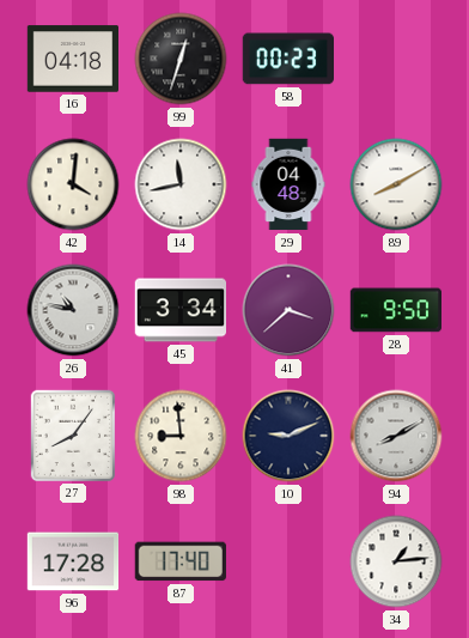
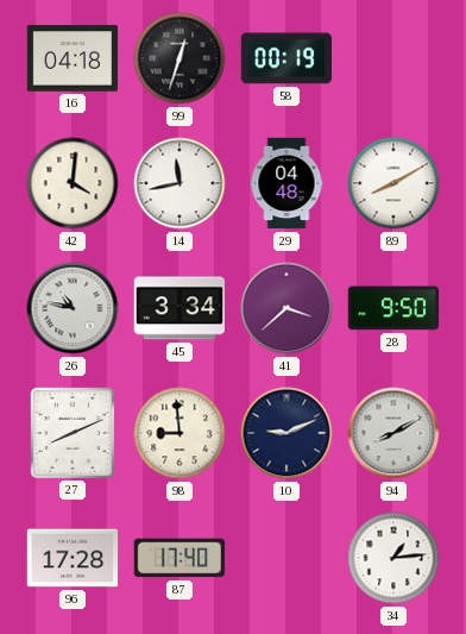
58: 00:23 -> 00:19 (285, 58)
27: 8:06 -> 8:11 (71, 432)
